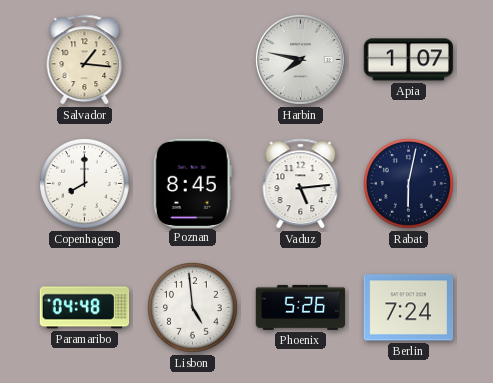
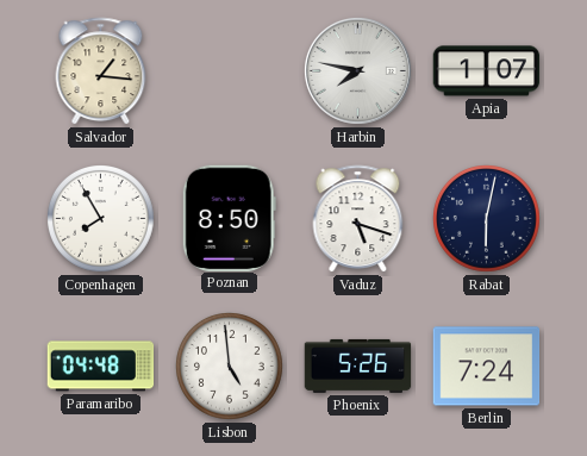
Copenhagen: 8:00 -> 7:55 (101, 219)
Poznan: 8:45 -> 8:50 (229, 218)
Vaduz: 5:14 -> 5:18 (358, 219)
